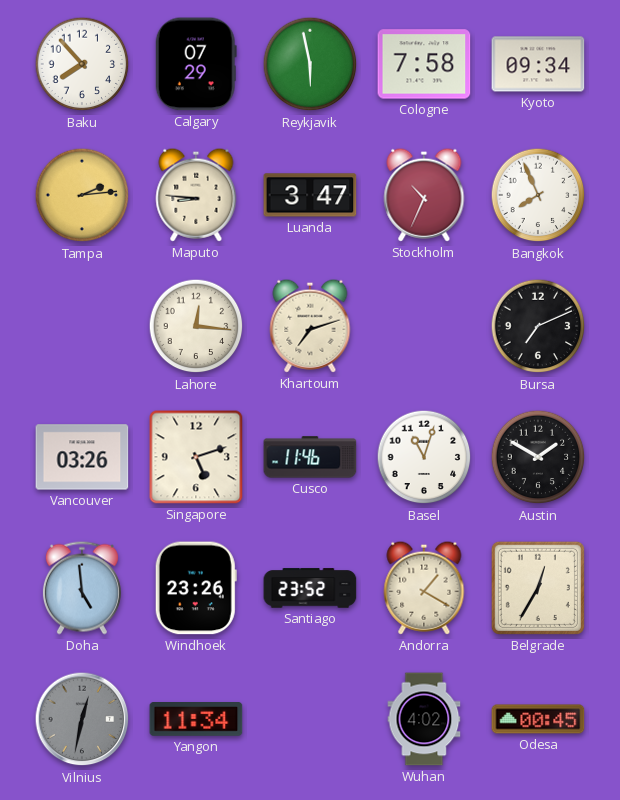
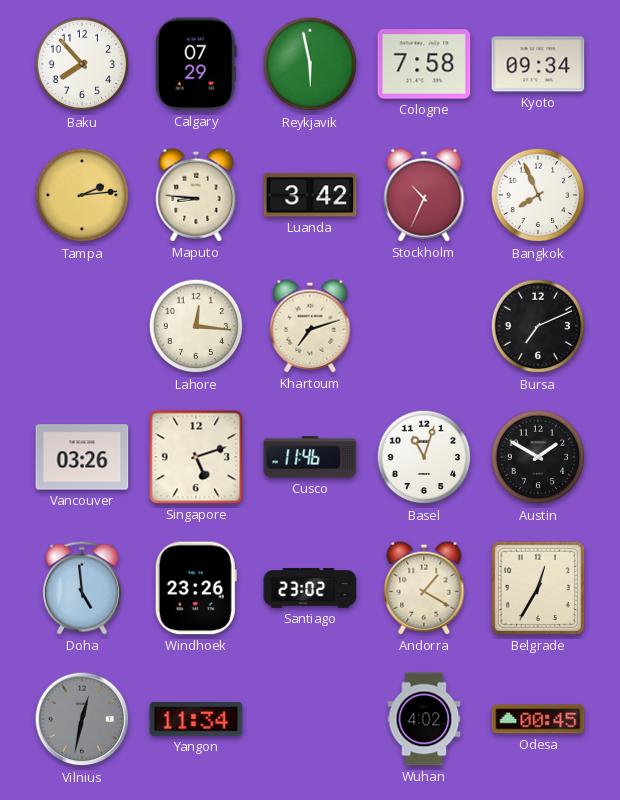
Luanda: 3:47 -> 3:42 (310, 195)
Santiago: 23:52 -> 23:02 (310, 588)
